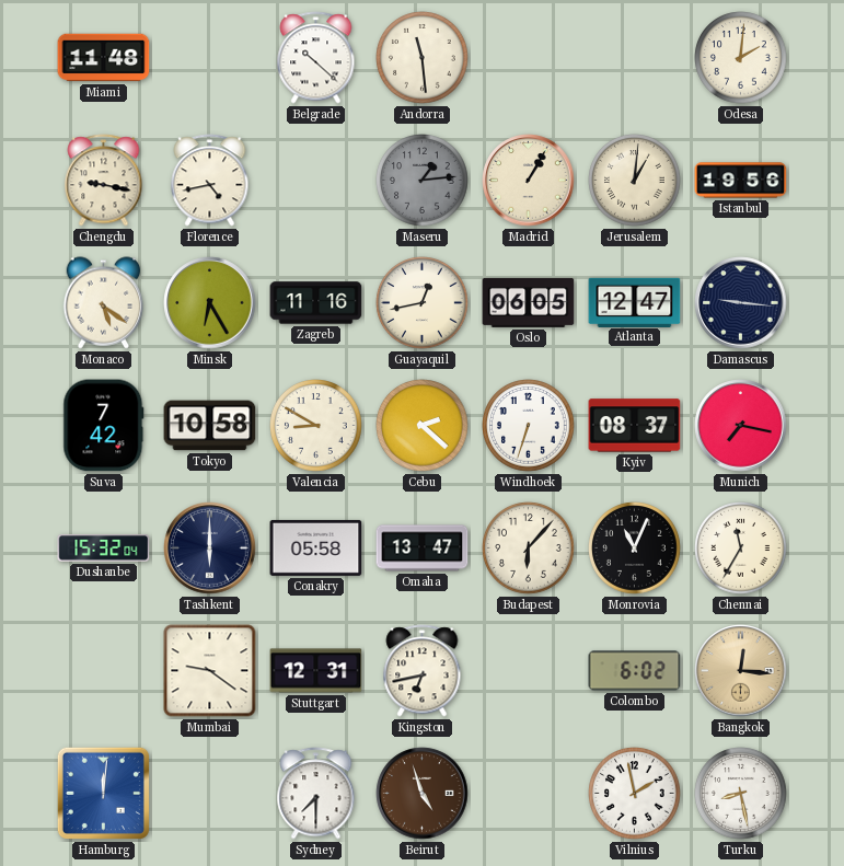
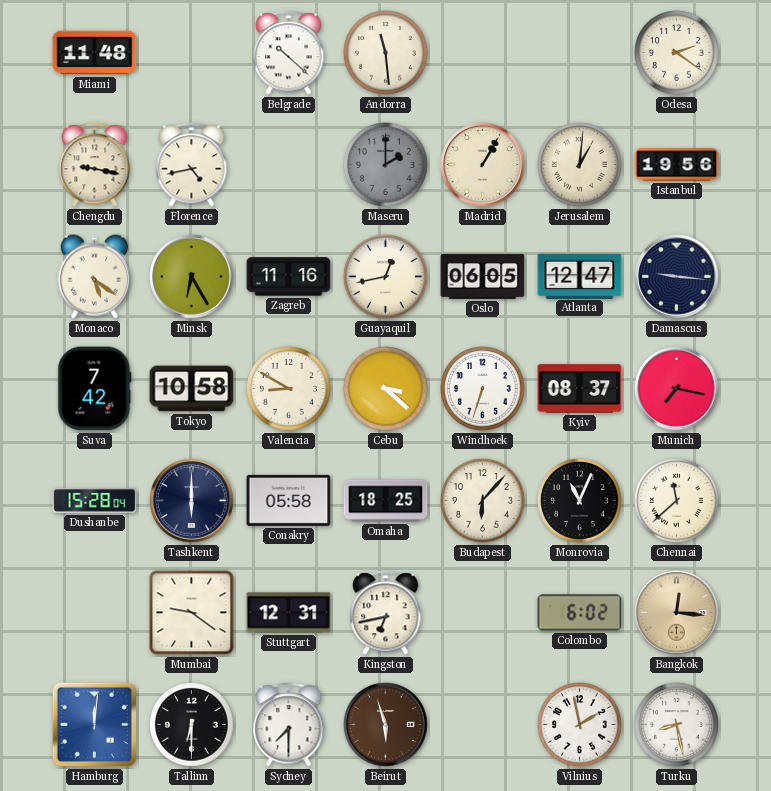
Odesa: 2:01 -> 2:21 (677, 53)
Maseru: 1:14 -> 2:00 (386, 165)
Cebu: 2:22 -> 3:22 (386, 389)
Dushanbe: 15:32 -> 15:28 (95, 501)
Omaha: 13:47 -> 18:25 (386, 501)
Chennai: 11:35 -> 11:38 (677, 501)
Tallinn: none -> 6:30 (192, 725)
Beirut: 4:57 -> 5:57 (386, 725)
